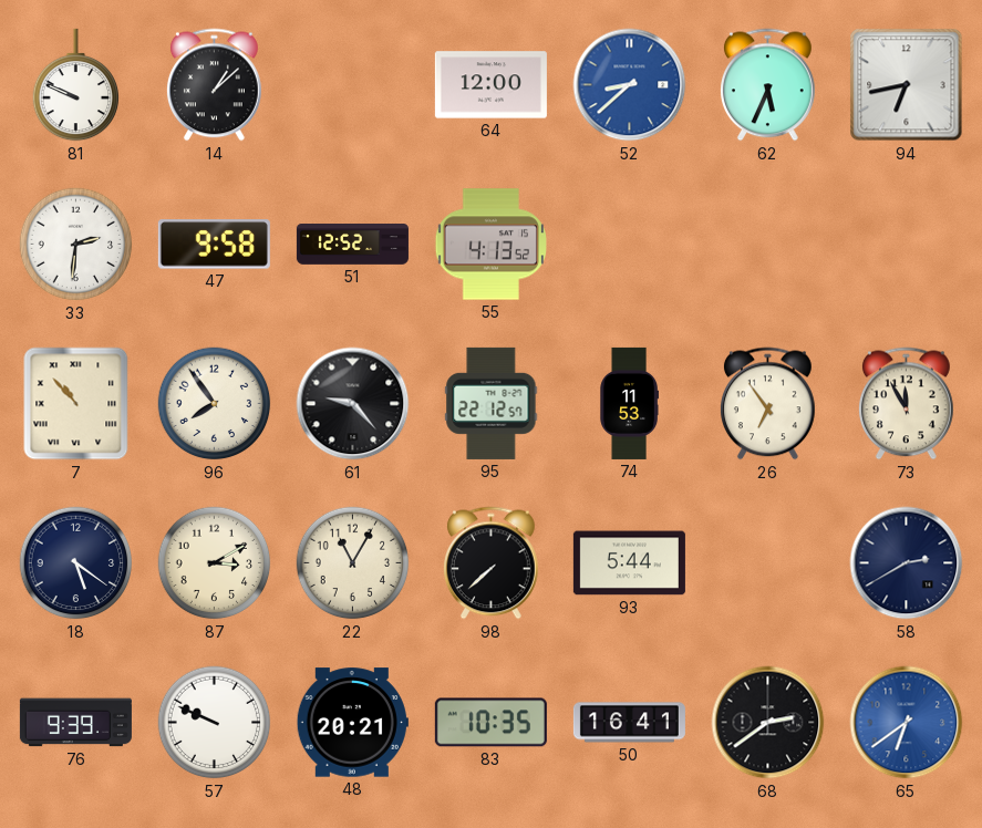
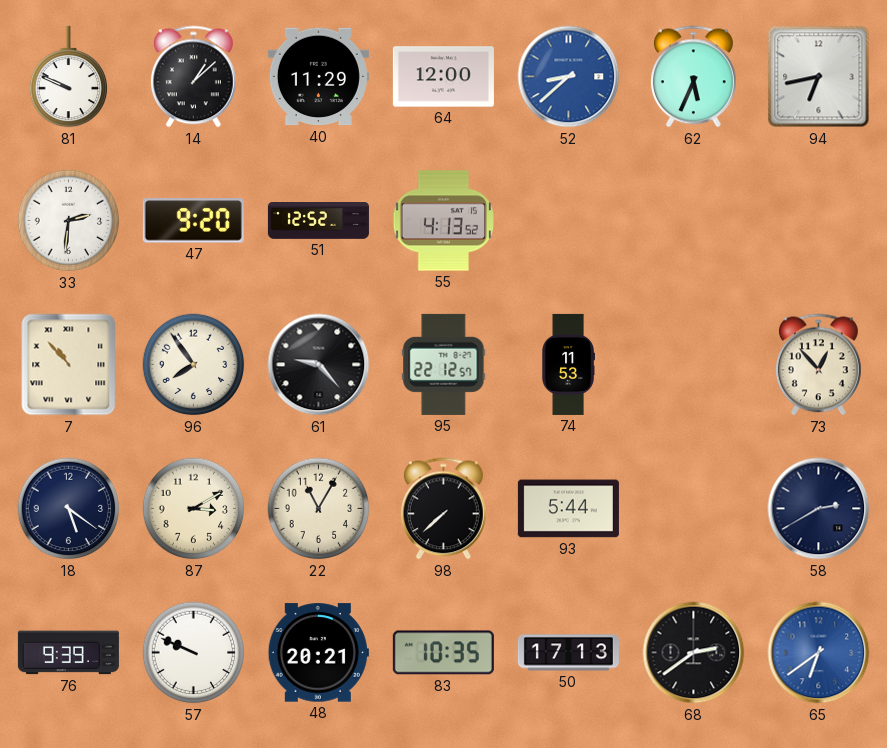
40: none -> 11:29 (318, 77)
47: 9:58 -> 9:20 (193, 221)
26: 6:54 -> none (768, 404)
73: 11:55 -> 12:53 (819, 365)
50: 16:41 -> 17:13 (568, 653)
